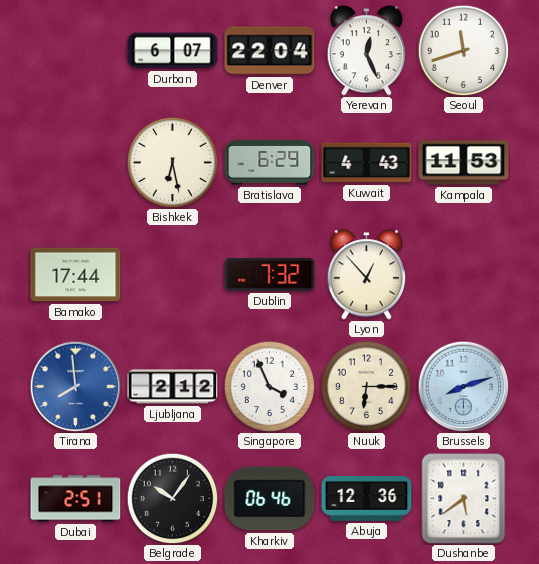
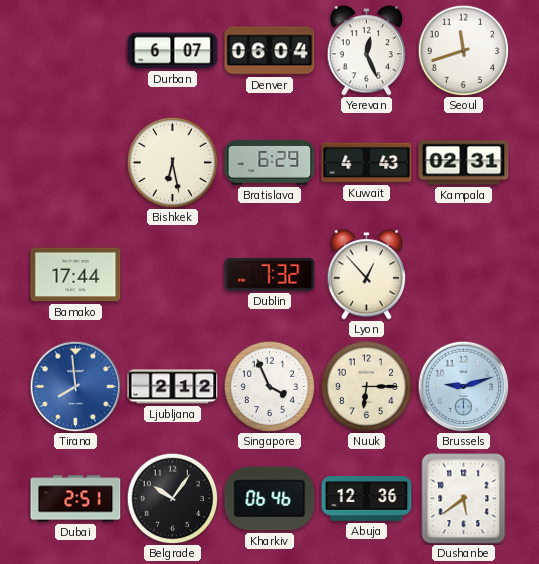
Denver: 22:04 -> 06:04 (270, 51)
Kampala: 11:53 -> 02:31 (464, 163)
Brussels: 8:12 -> 9:12 (463, 386)
